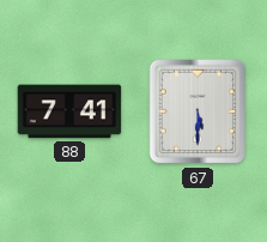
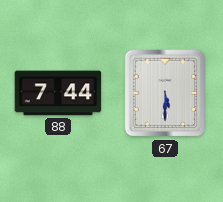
88: 7:41 -> 7:44 (58, 93)
